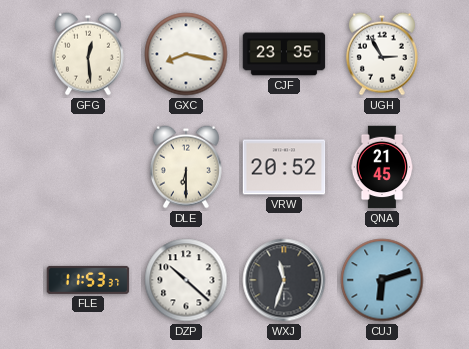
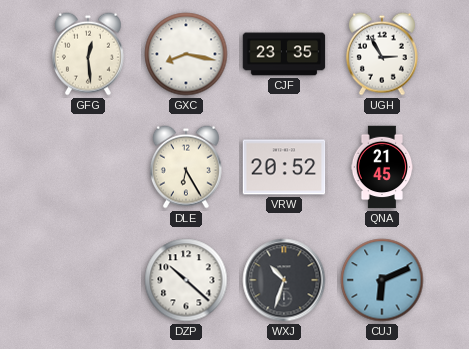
DLE: 6:30 -> 6:25 (186, 167)
FLE: 11:53 -> none (88, 280)
WXJ: 11:33 -> 10:33 (284, 280)
CUJ: 6:12 -> 6:11 (382, 280)
